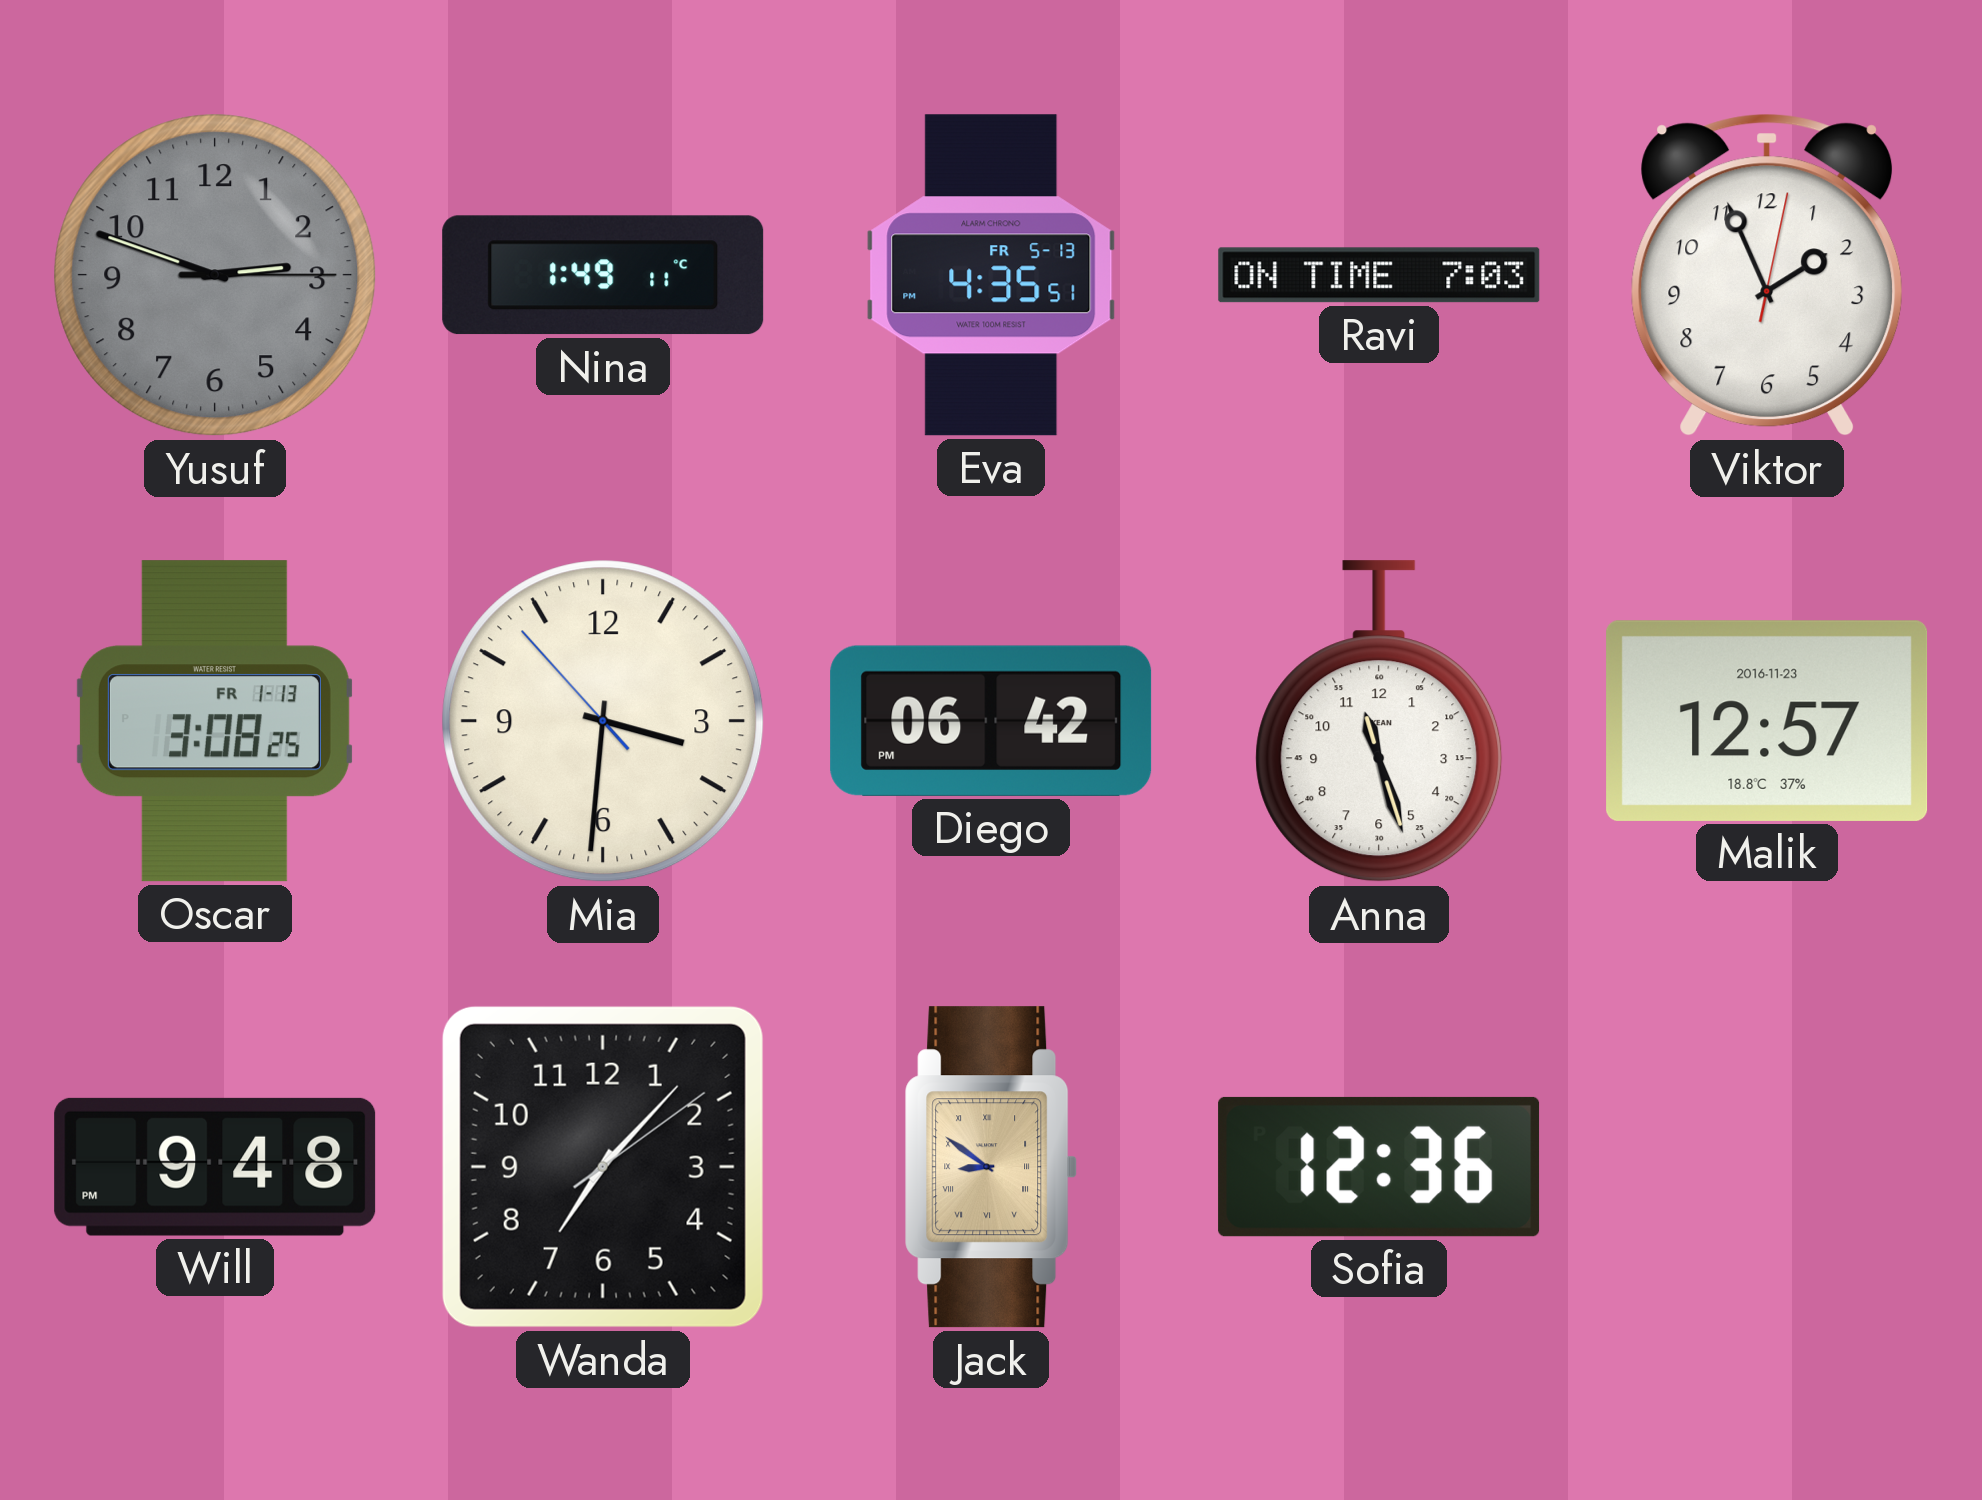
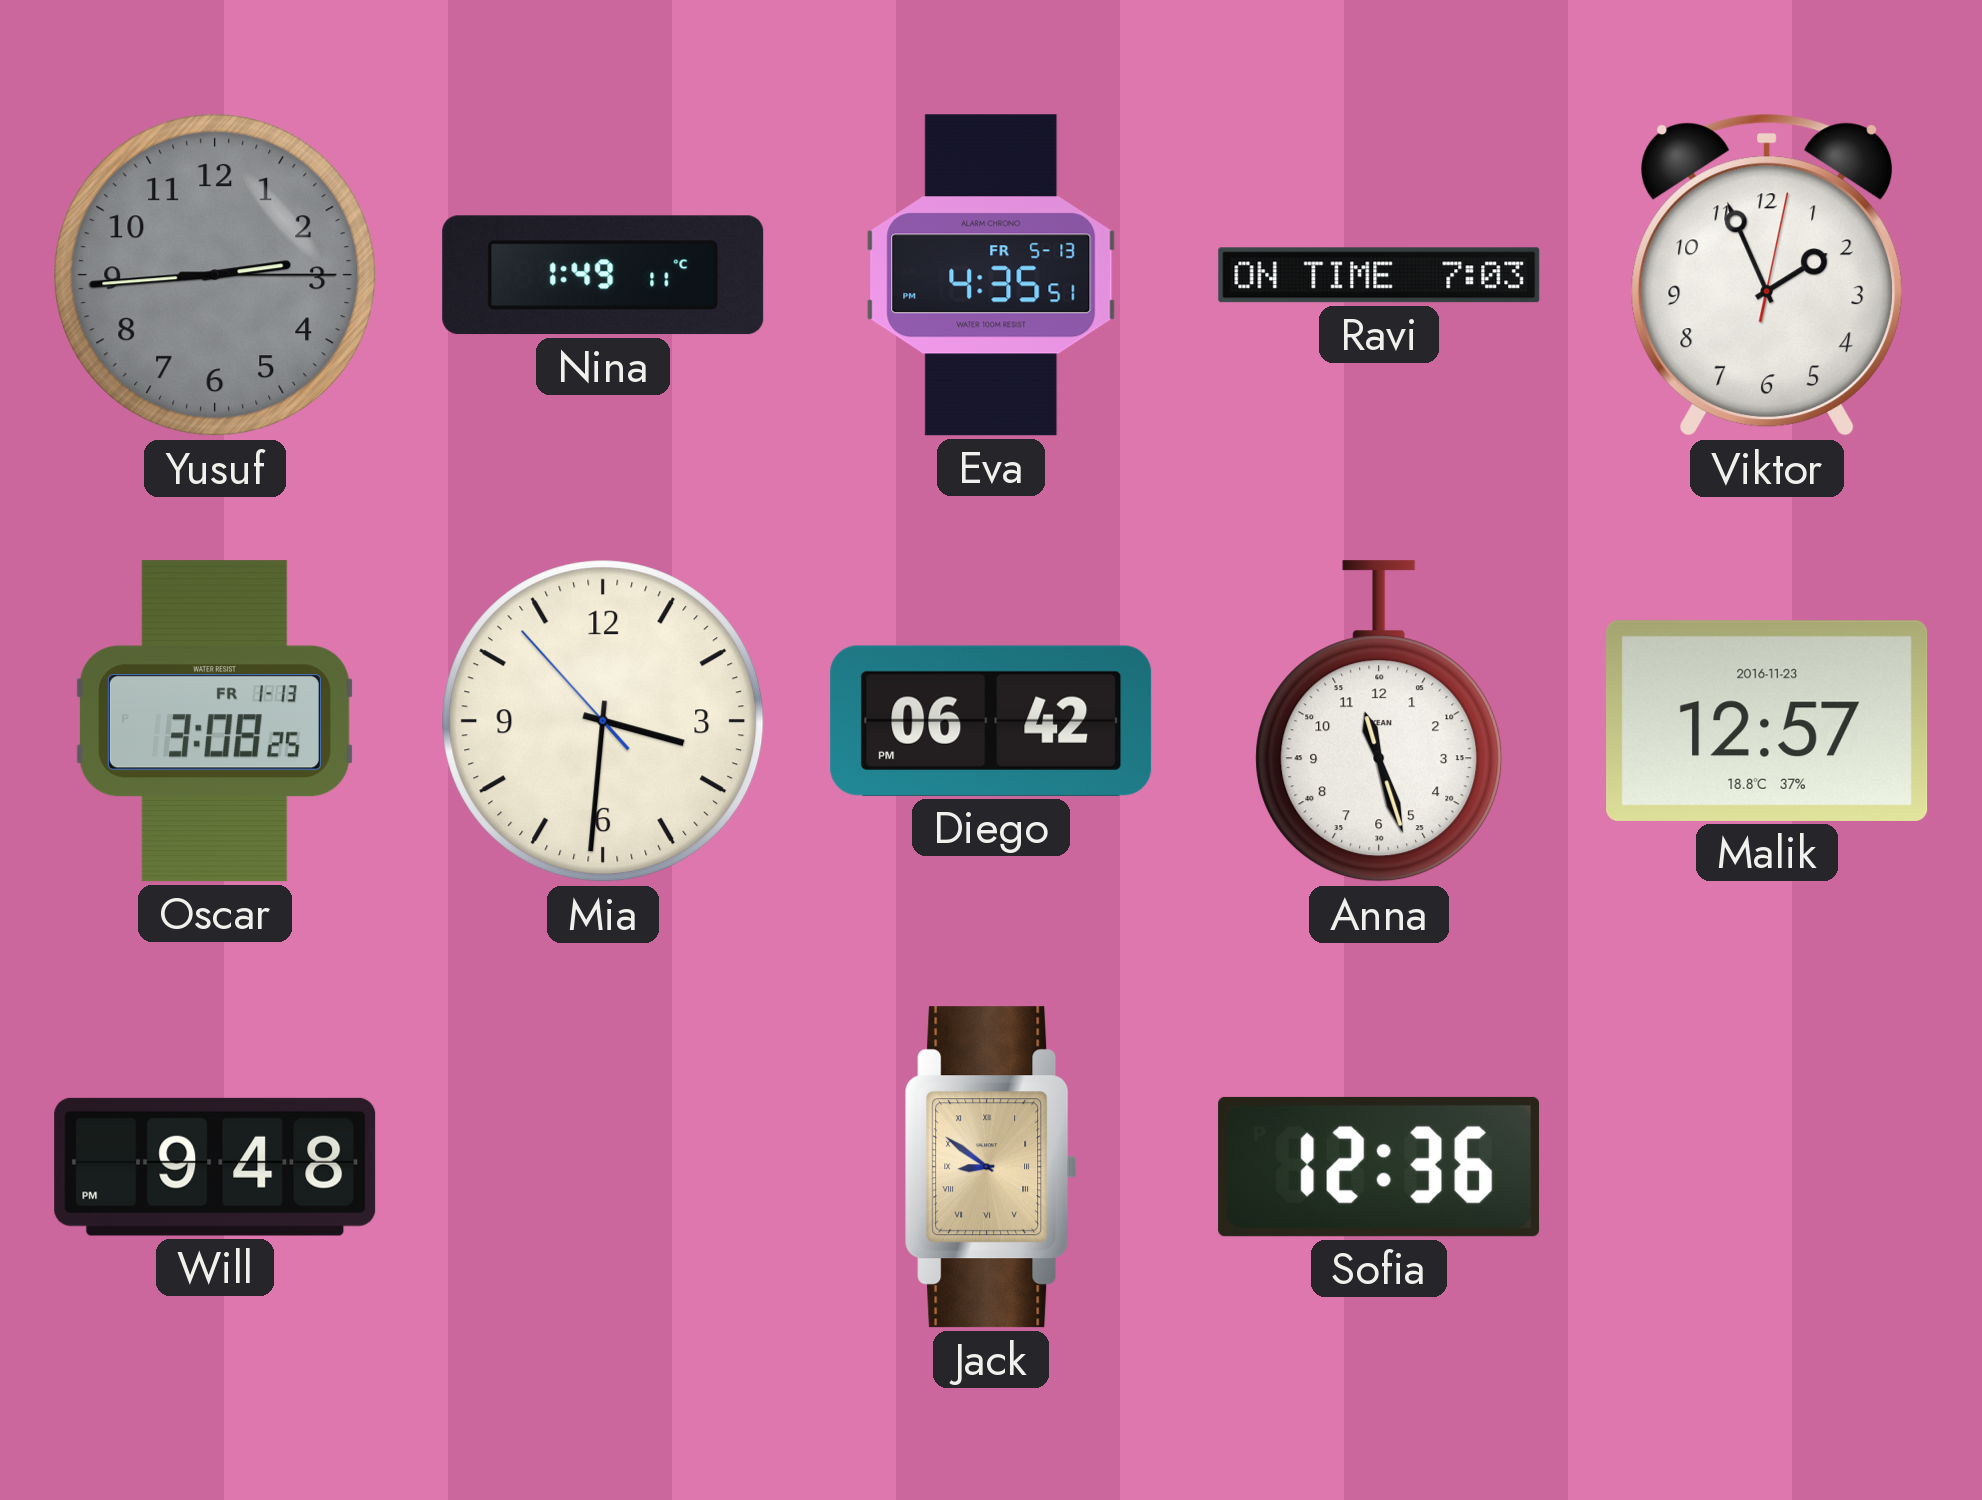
Yusuf: 2:48 -> 2:44 (215, 275)
Wanda: 7:07 -> none (603, 1167)
